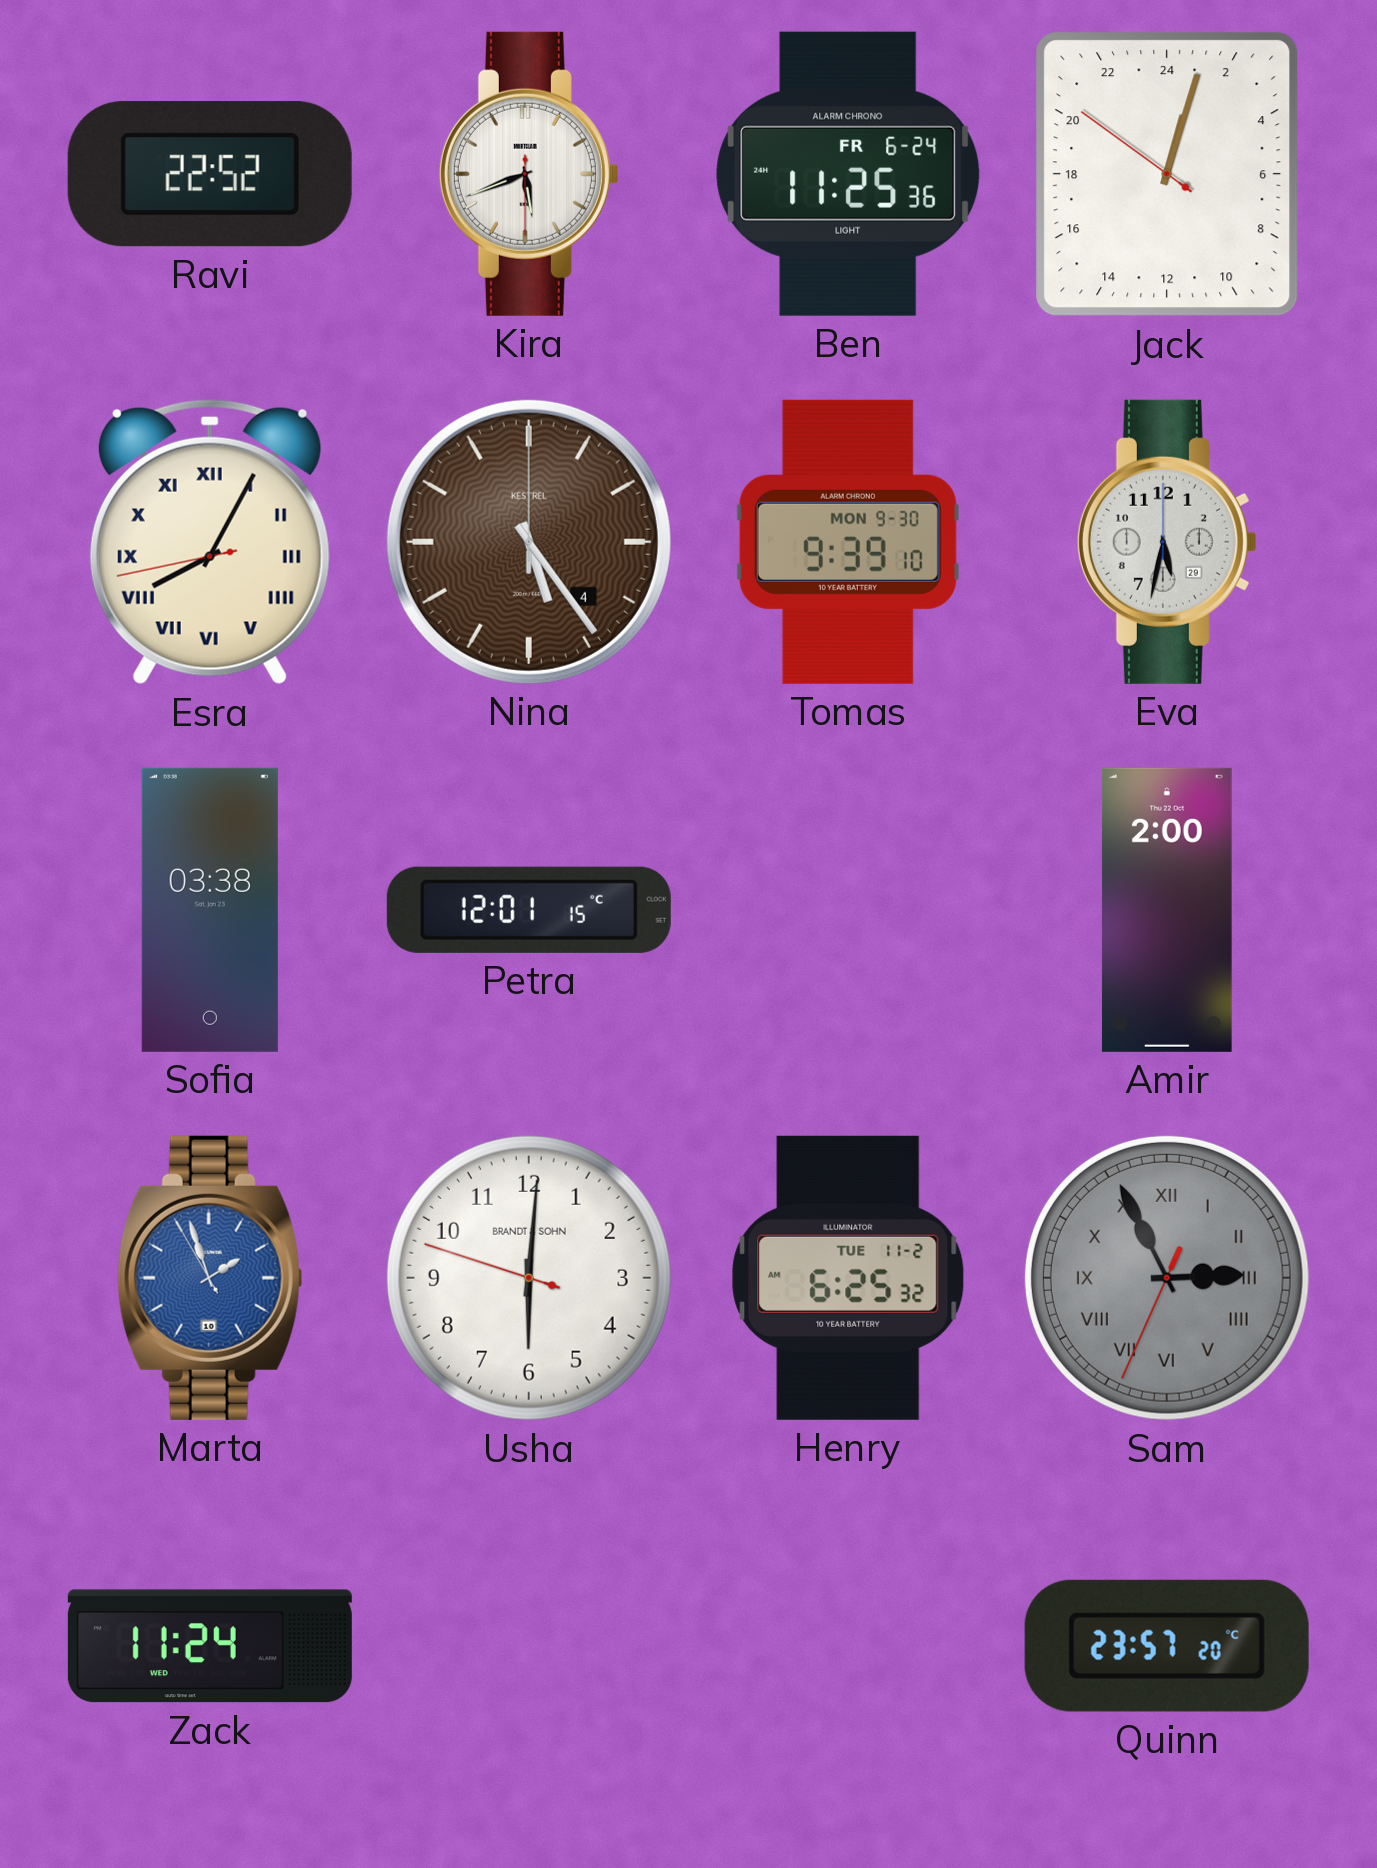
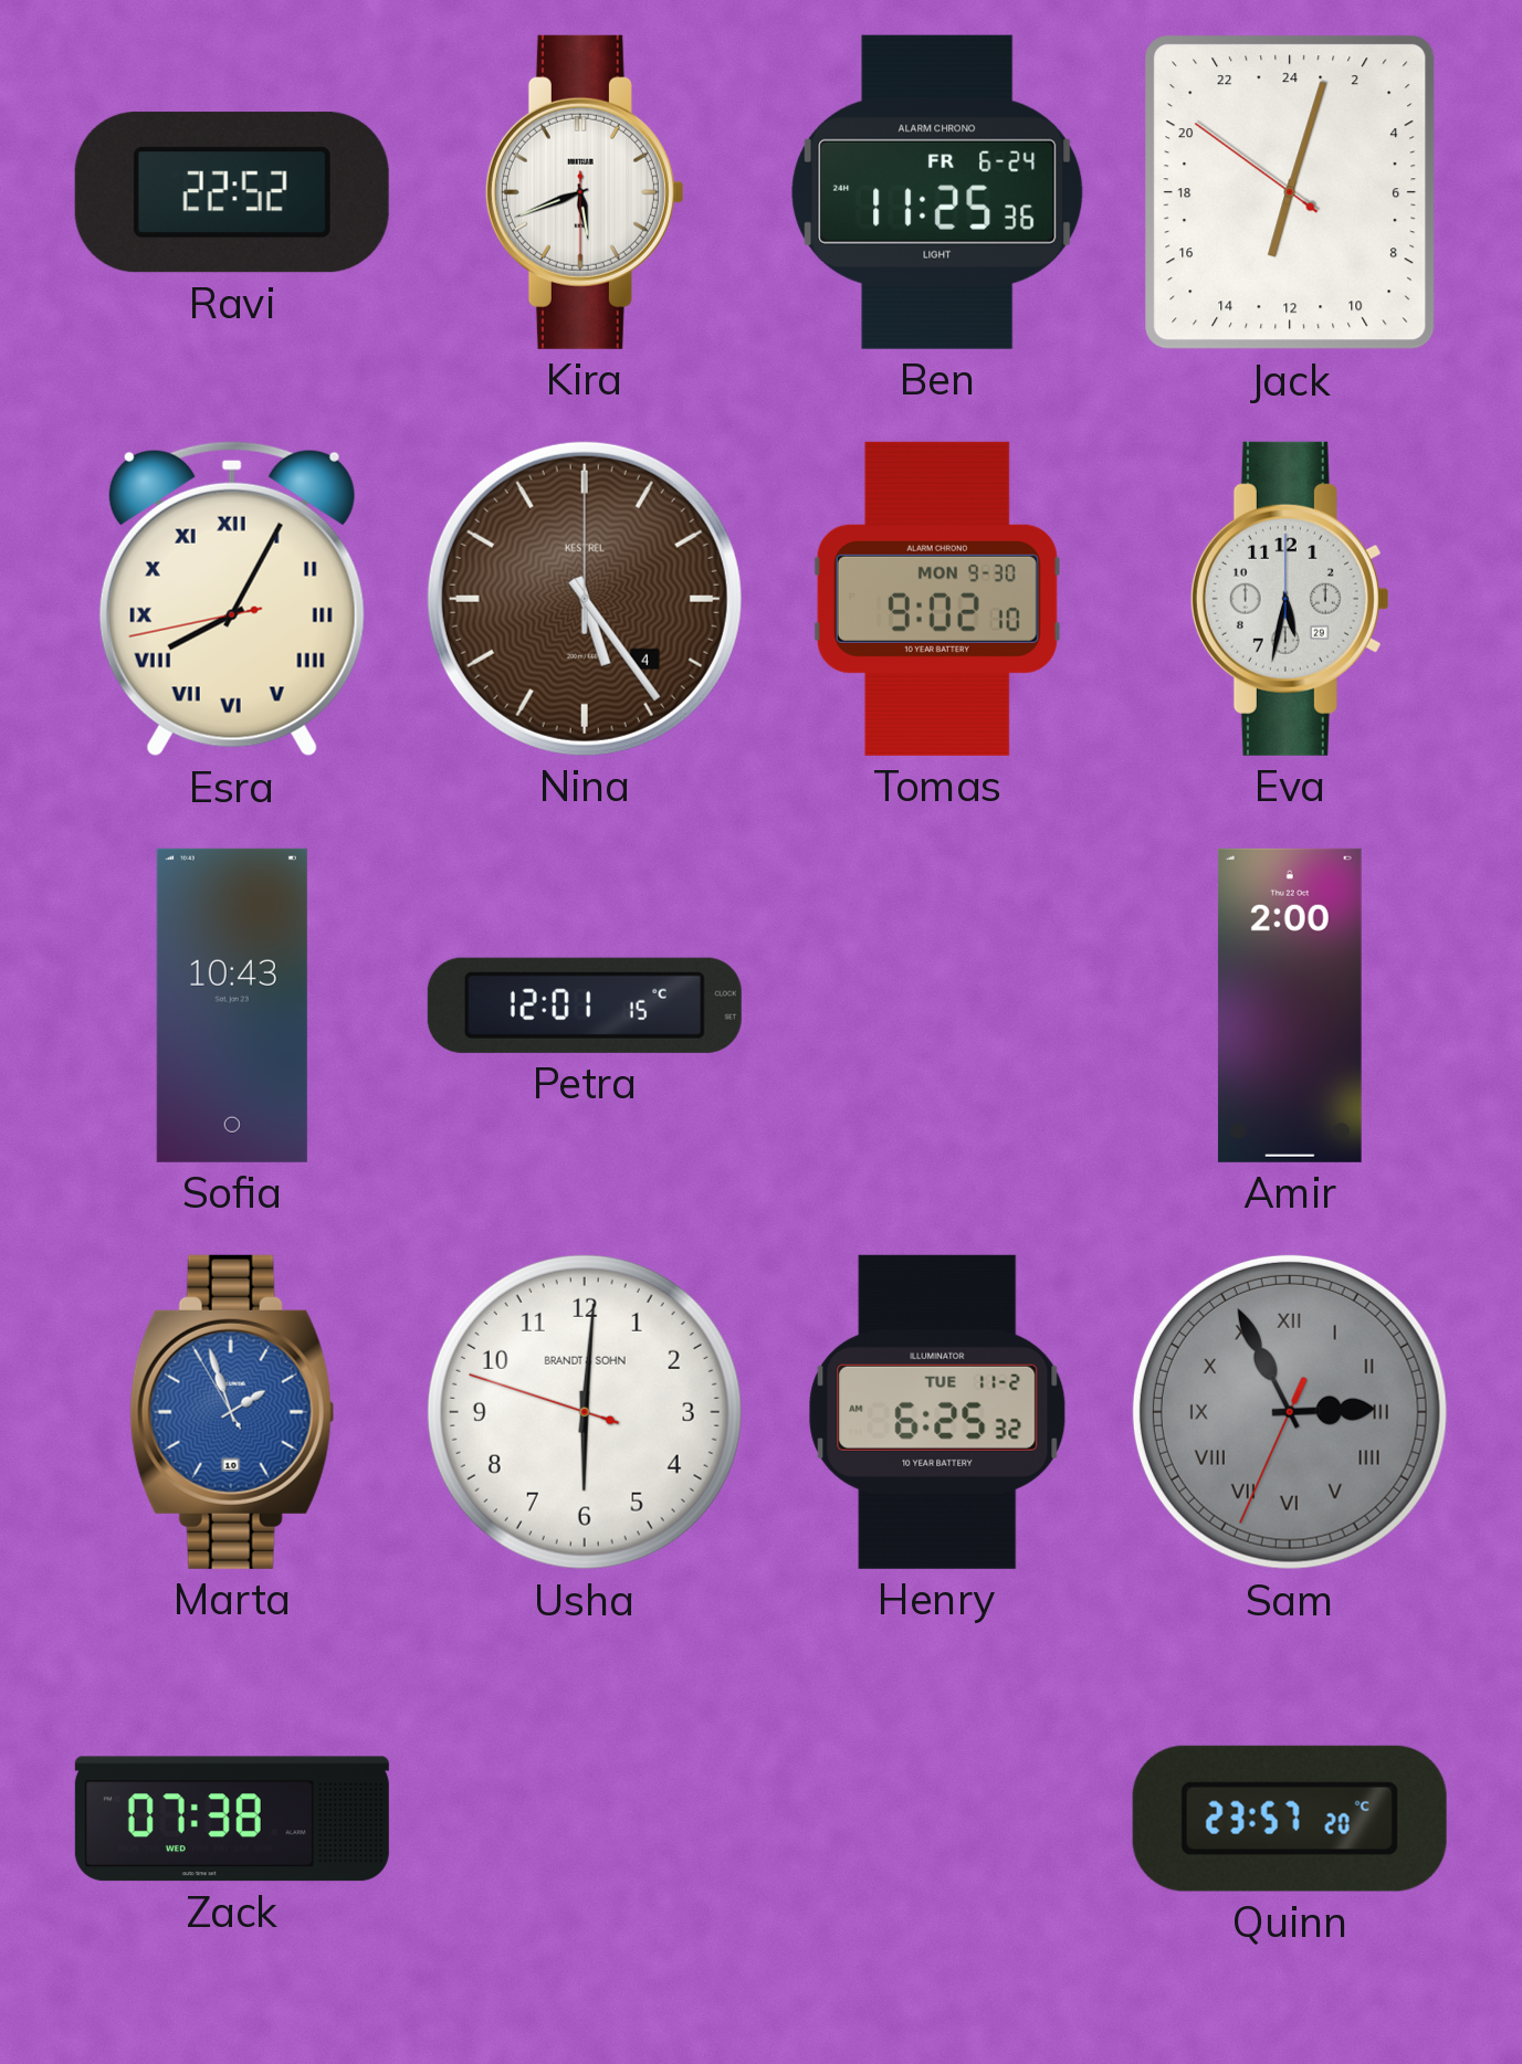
Jack: 1:02 -> 13:02 (1290, 192)
Tomas: 9:39 -> 9:02 (937, 599)
Sofia: 03:38 -> 10:43 (232, 1005)
Zack: 11:24 -> 07:38 (232, 1819)
